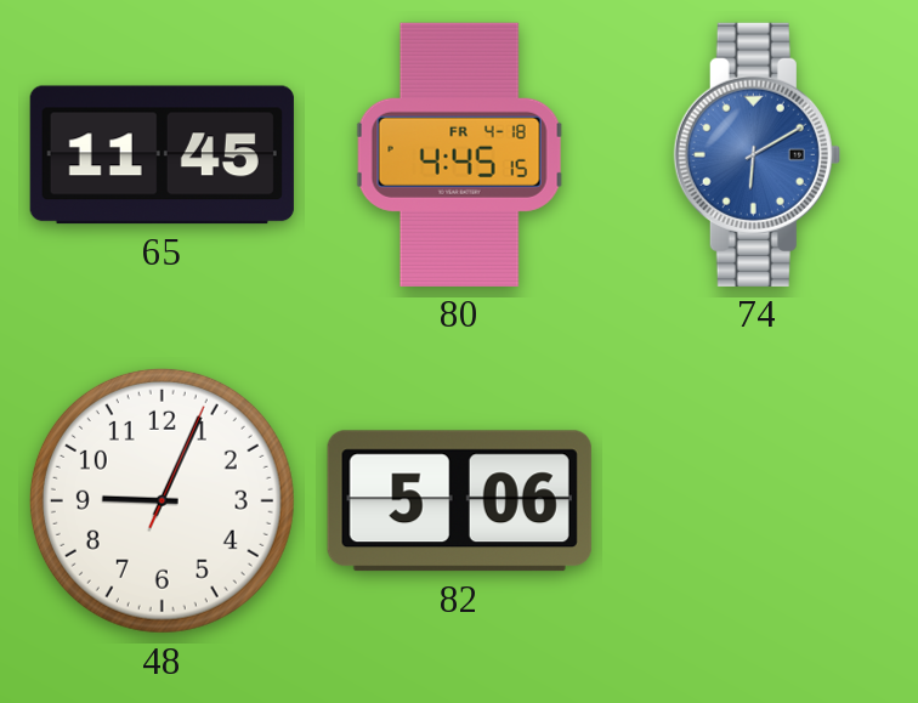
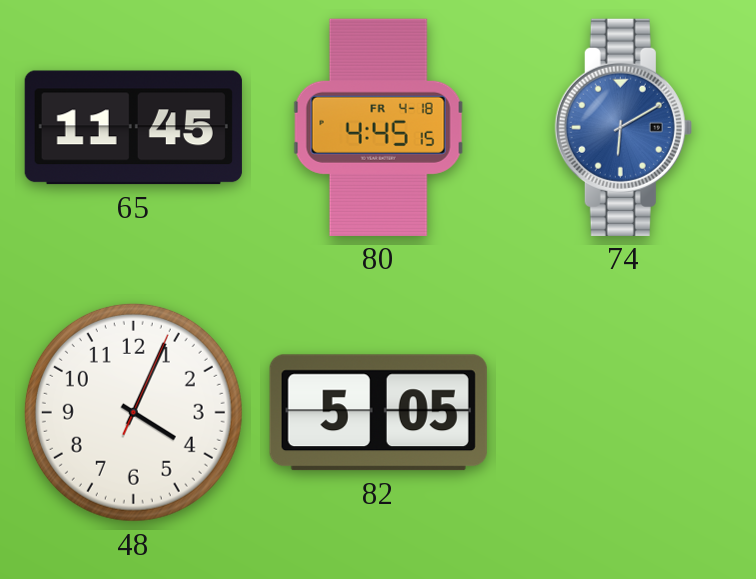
48: 9:04 -> 4:04 (133, 412)
82: 5:06 -> 5:05 (378, 413)
